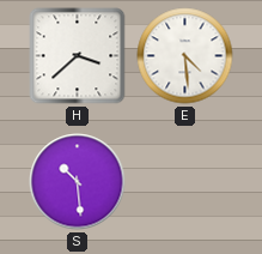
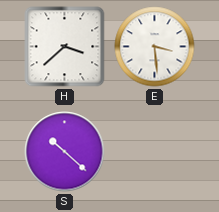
E: 4:29 -> 3:29 (155, 47)
S: 10:29 -> 10:22 (65, 152)
